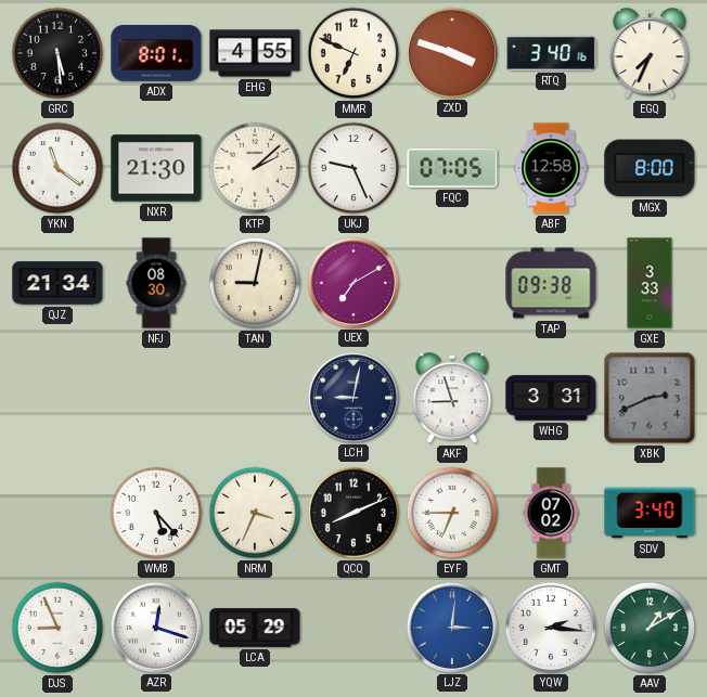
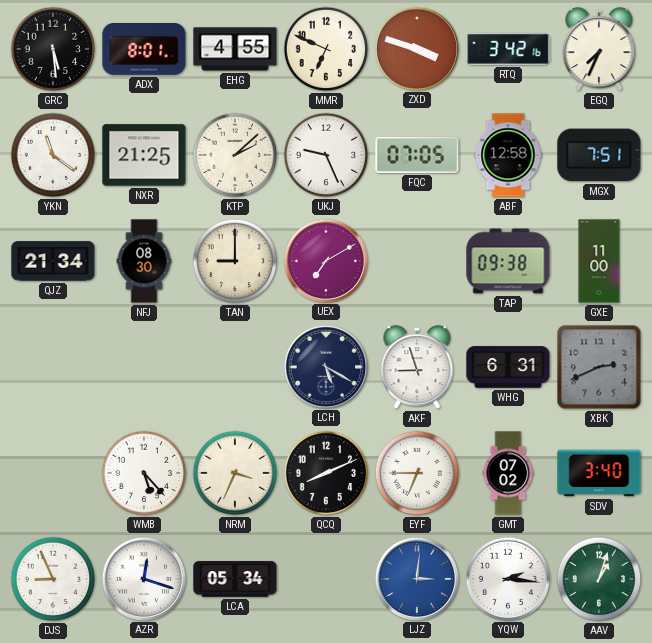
RTQ: 3:40 -> 3:42 (508, 49)
NXR: 21:30 -> 21:25 (144, 155)
MGX: 8:00 -> 7:51 (599, 155)
TAN: 9:02 -> 9:00 (235, 261)
GXE: 3:33 -> 11:00 (599, 261)
LCH: 9:02 -> 5:20 (325, 366)
WHG: 3:31 -> 6:31 (508, 367)
LCA: 05:29 -> 05:34 (235, 579)
AAV: 1:10 -> 1:03 (599, 579)
